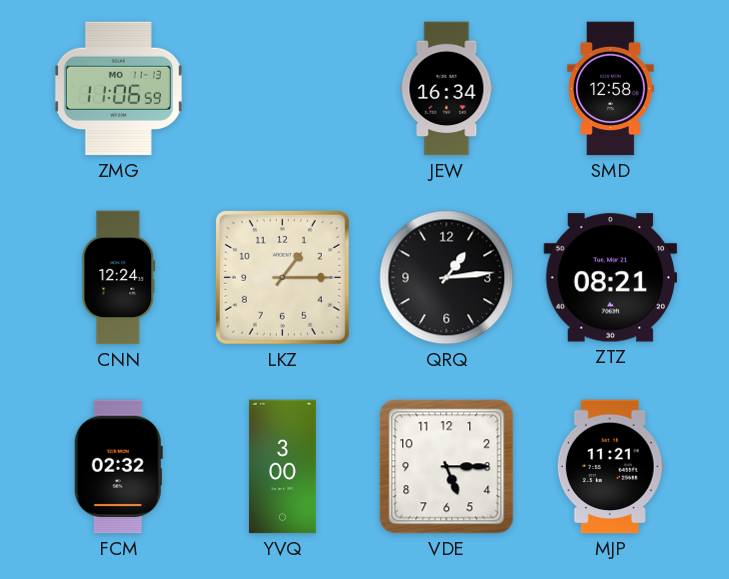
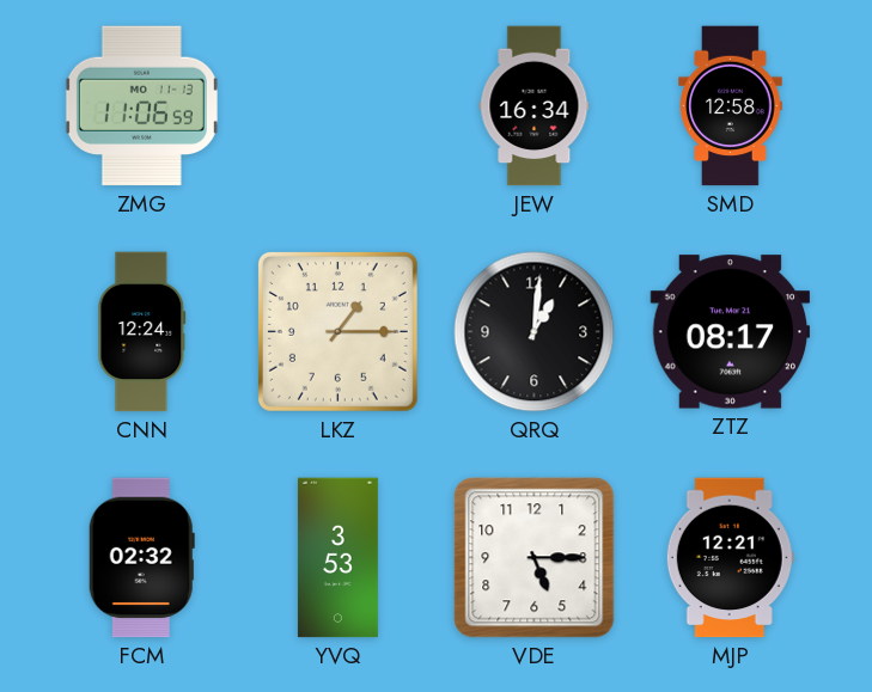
QRQ: 1:14 -> 1:01 (535, 332)
ZTZ: 08:21 -> 08:17 (731, 332)
YVQ: 3:00 -> 3:53 (337, 558)
MJP: 11:21 -> 12:21 (730, 558)
